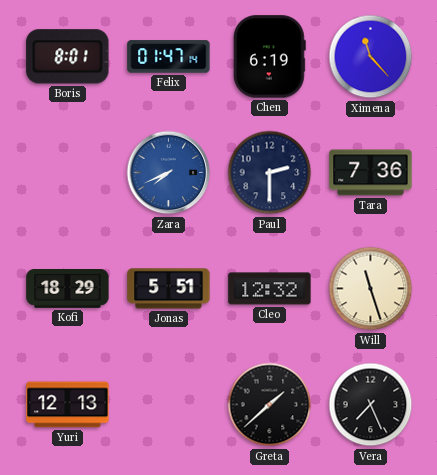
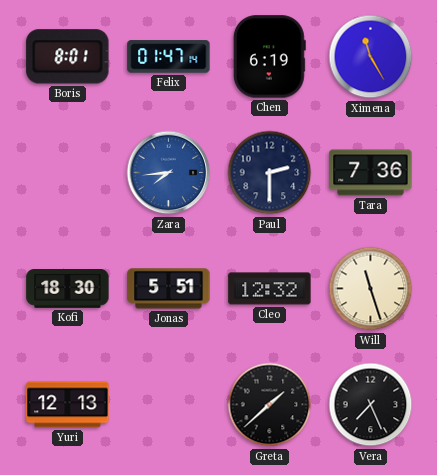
Ximena: 11:23 -> 11:25 (371, 57)
Zara: 7:41 -> 7:44 (169, 173)
Kofi: 18:29 -> 18:30 (68, 289)
